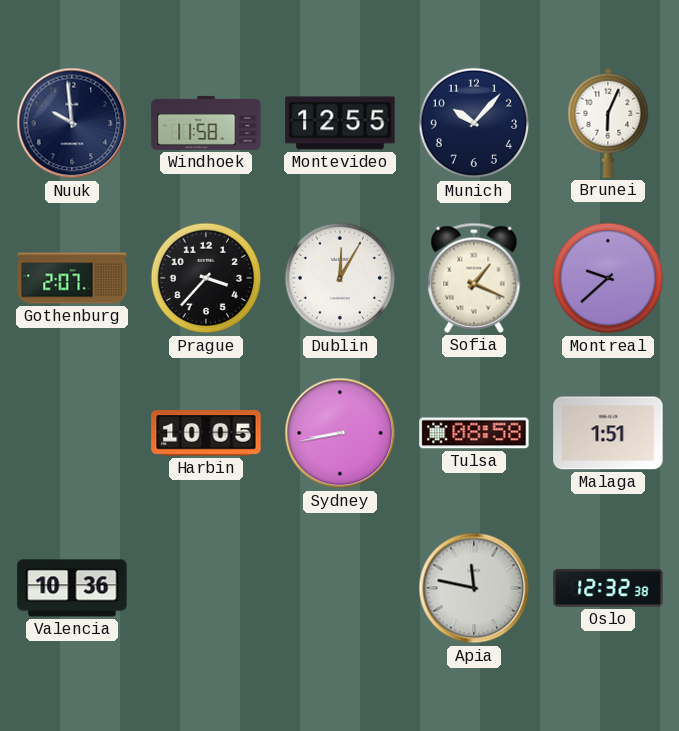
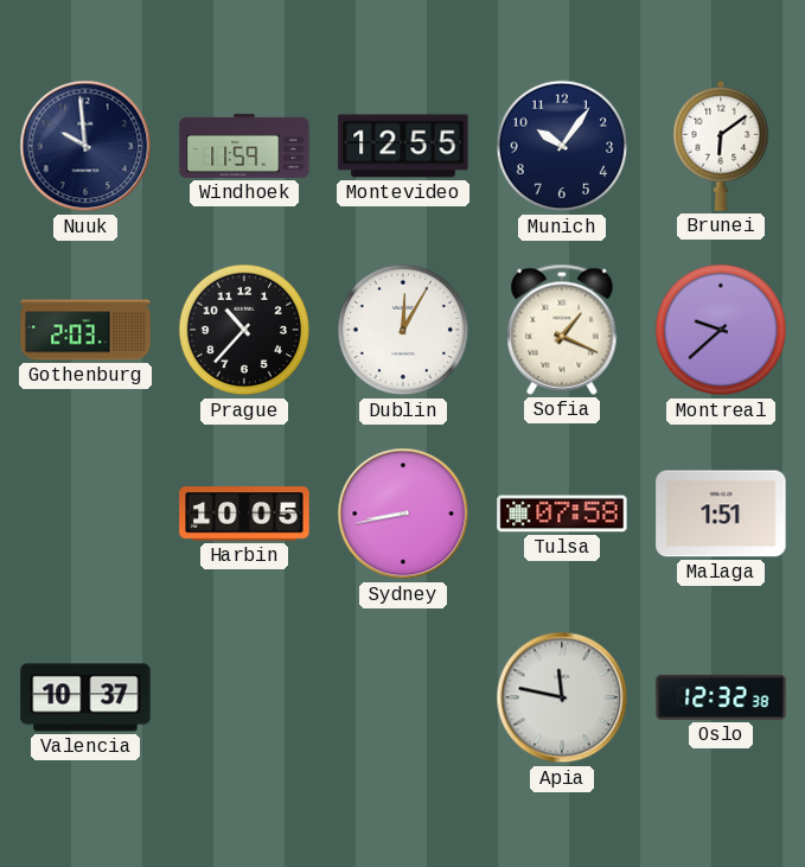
Windhoek: 11:58 -> 11:59 (244, 146)
Munich: 10:07 -> 10:06 (562, 146)
Brunei: 6:04 -> 6:09 (721, 146)
Gothenburg: 2:07 -> 2:03 (85, 330)
Prague: 3:37 -> 10:37 (244, 330)
Tulsa: 08:58 -> 07:58 (562, 514)
Valencia: 10:36 -> 10:37 (85, 697)
